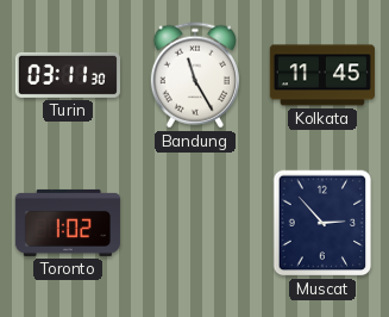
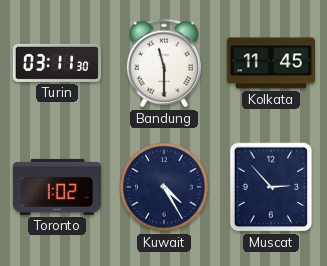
Bandung: 11:25 -> 11:30 (164, 63)
Kuwait: none -> 4:25 (164, 187)
